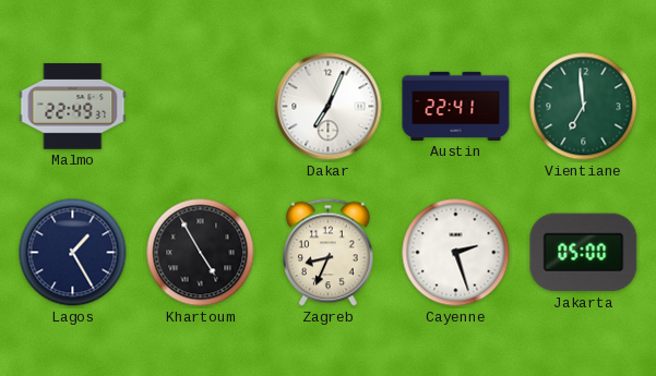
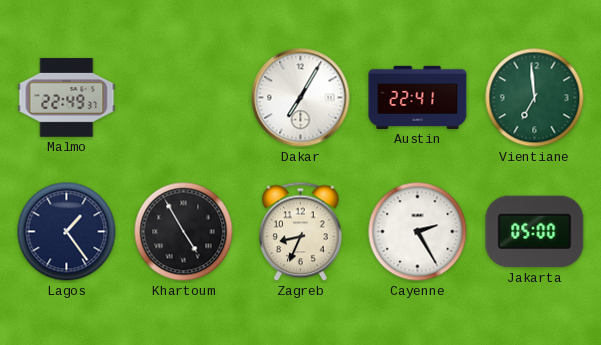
Dakar: 7:04 -> 7:05 (301, 98)
Lagos: 1:25 -> 1:24 (67, 232)
Cayenne: 2:27 -> 2:25 (418, 232)
